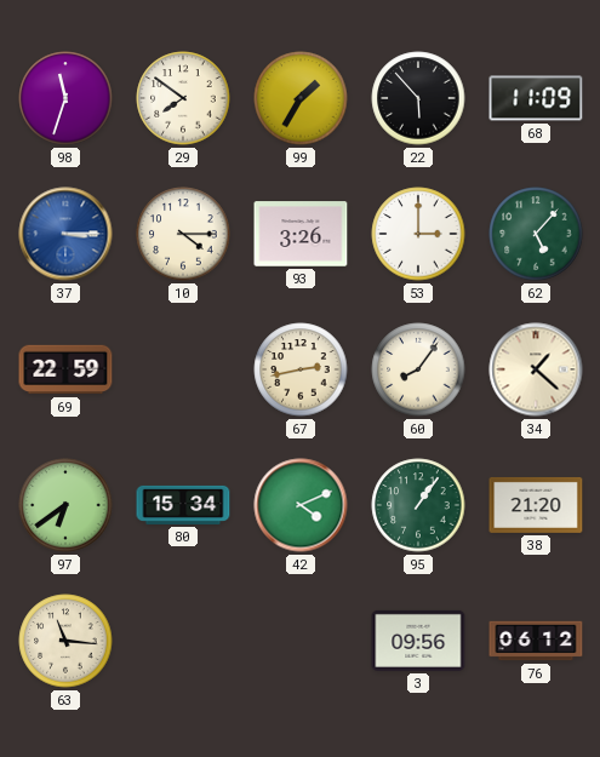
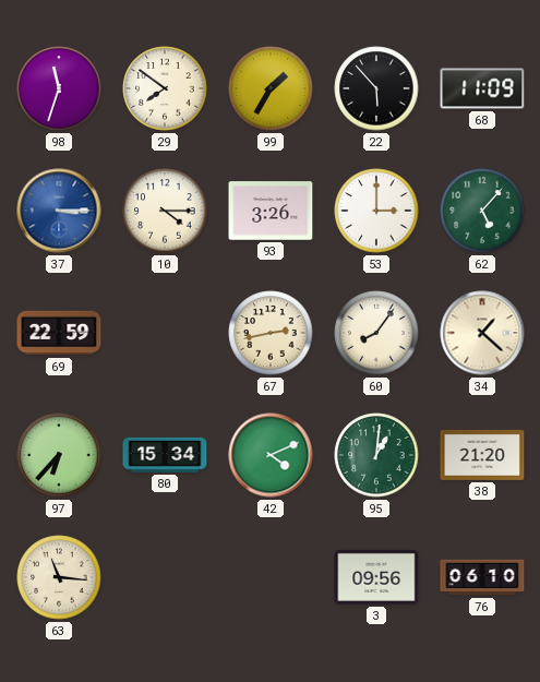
97: 6:39 -> 6:37 (59, 455)
95: 1:06 -> 1:01 (376, 455)
76: 06:12 -> 06:10 (482, 577)
